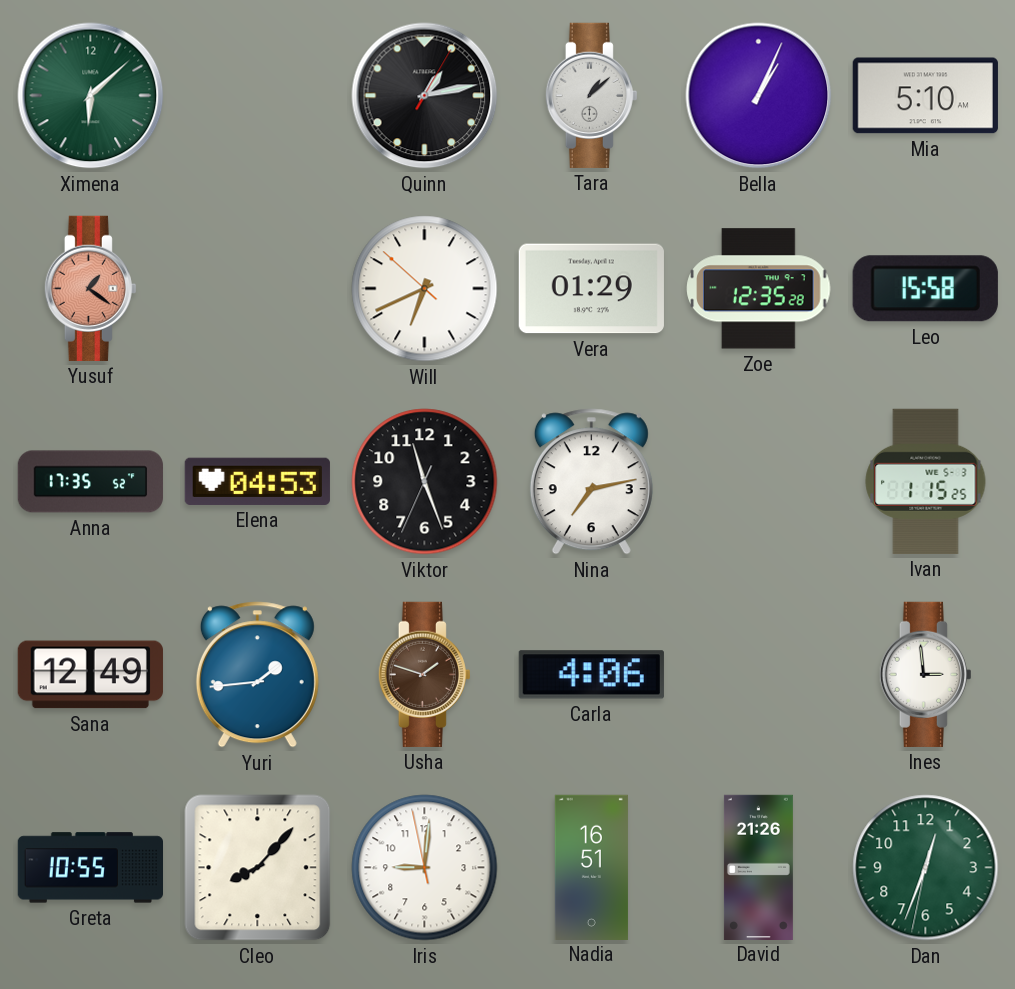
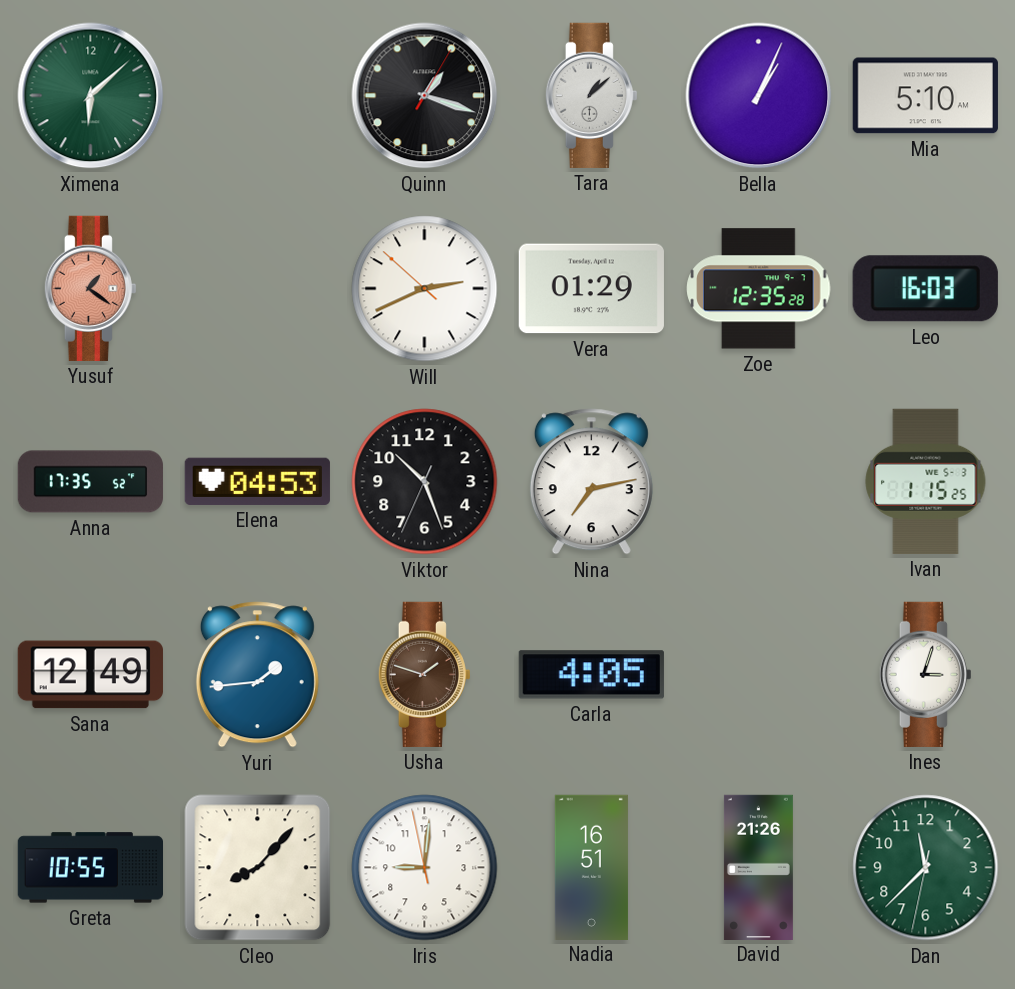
Quinn: 1:13 -> 1:18 (425, 96)
Will: 6:40 -> 2:40 (425, 289)
Leo: 15:58 -> 16:03 (925, 289)
Viktor: 11:26 -> 10:26 (425, 482)
Carla: 4:06 -> 4:05 (591, 675)
Ines: 2:59 -> 3:03 (925, 674)
Dan: 12:33 -> 11:37 (926, 868)
